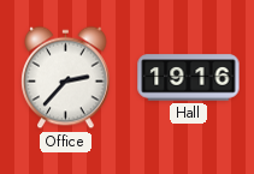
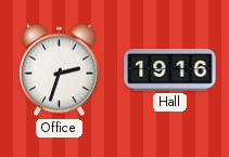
Office: 2:37 -> 2:33 (60, 70)
